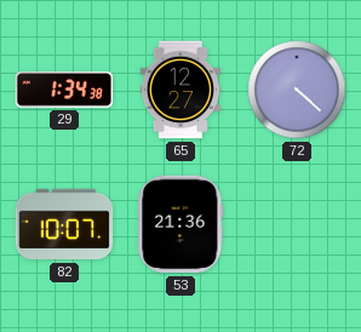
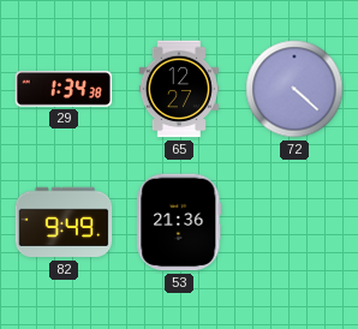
82: 10:07 -> 9:49 (64, 222)
